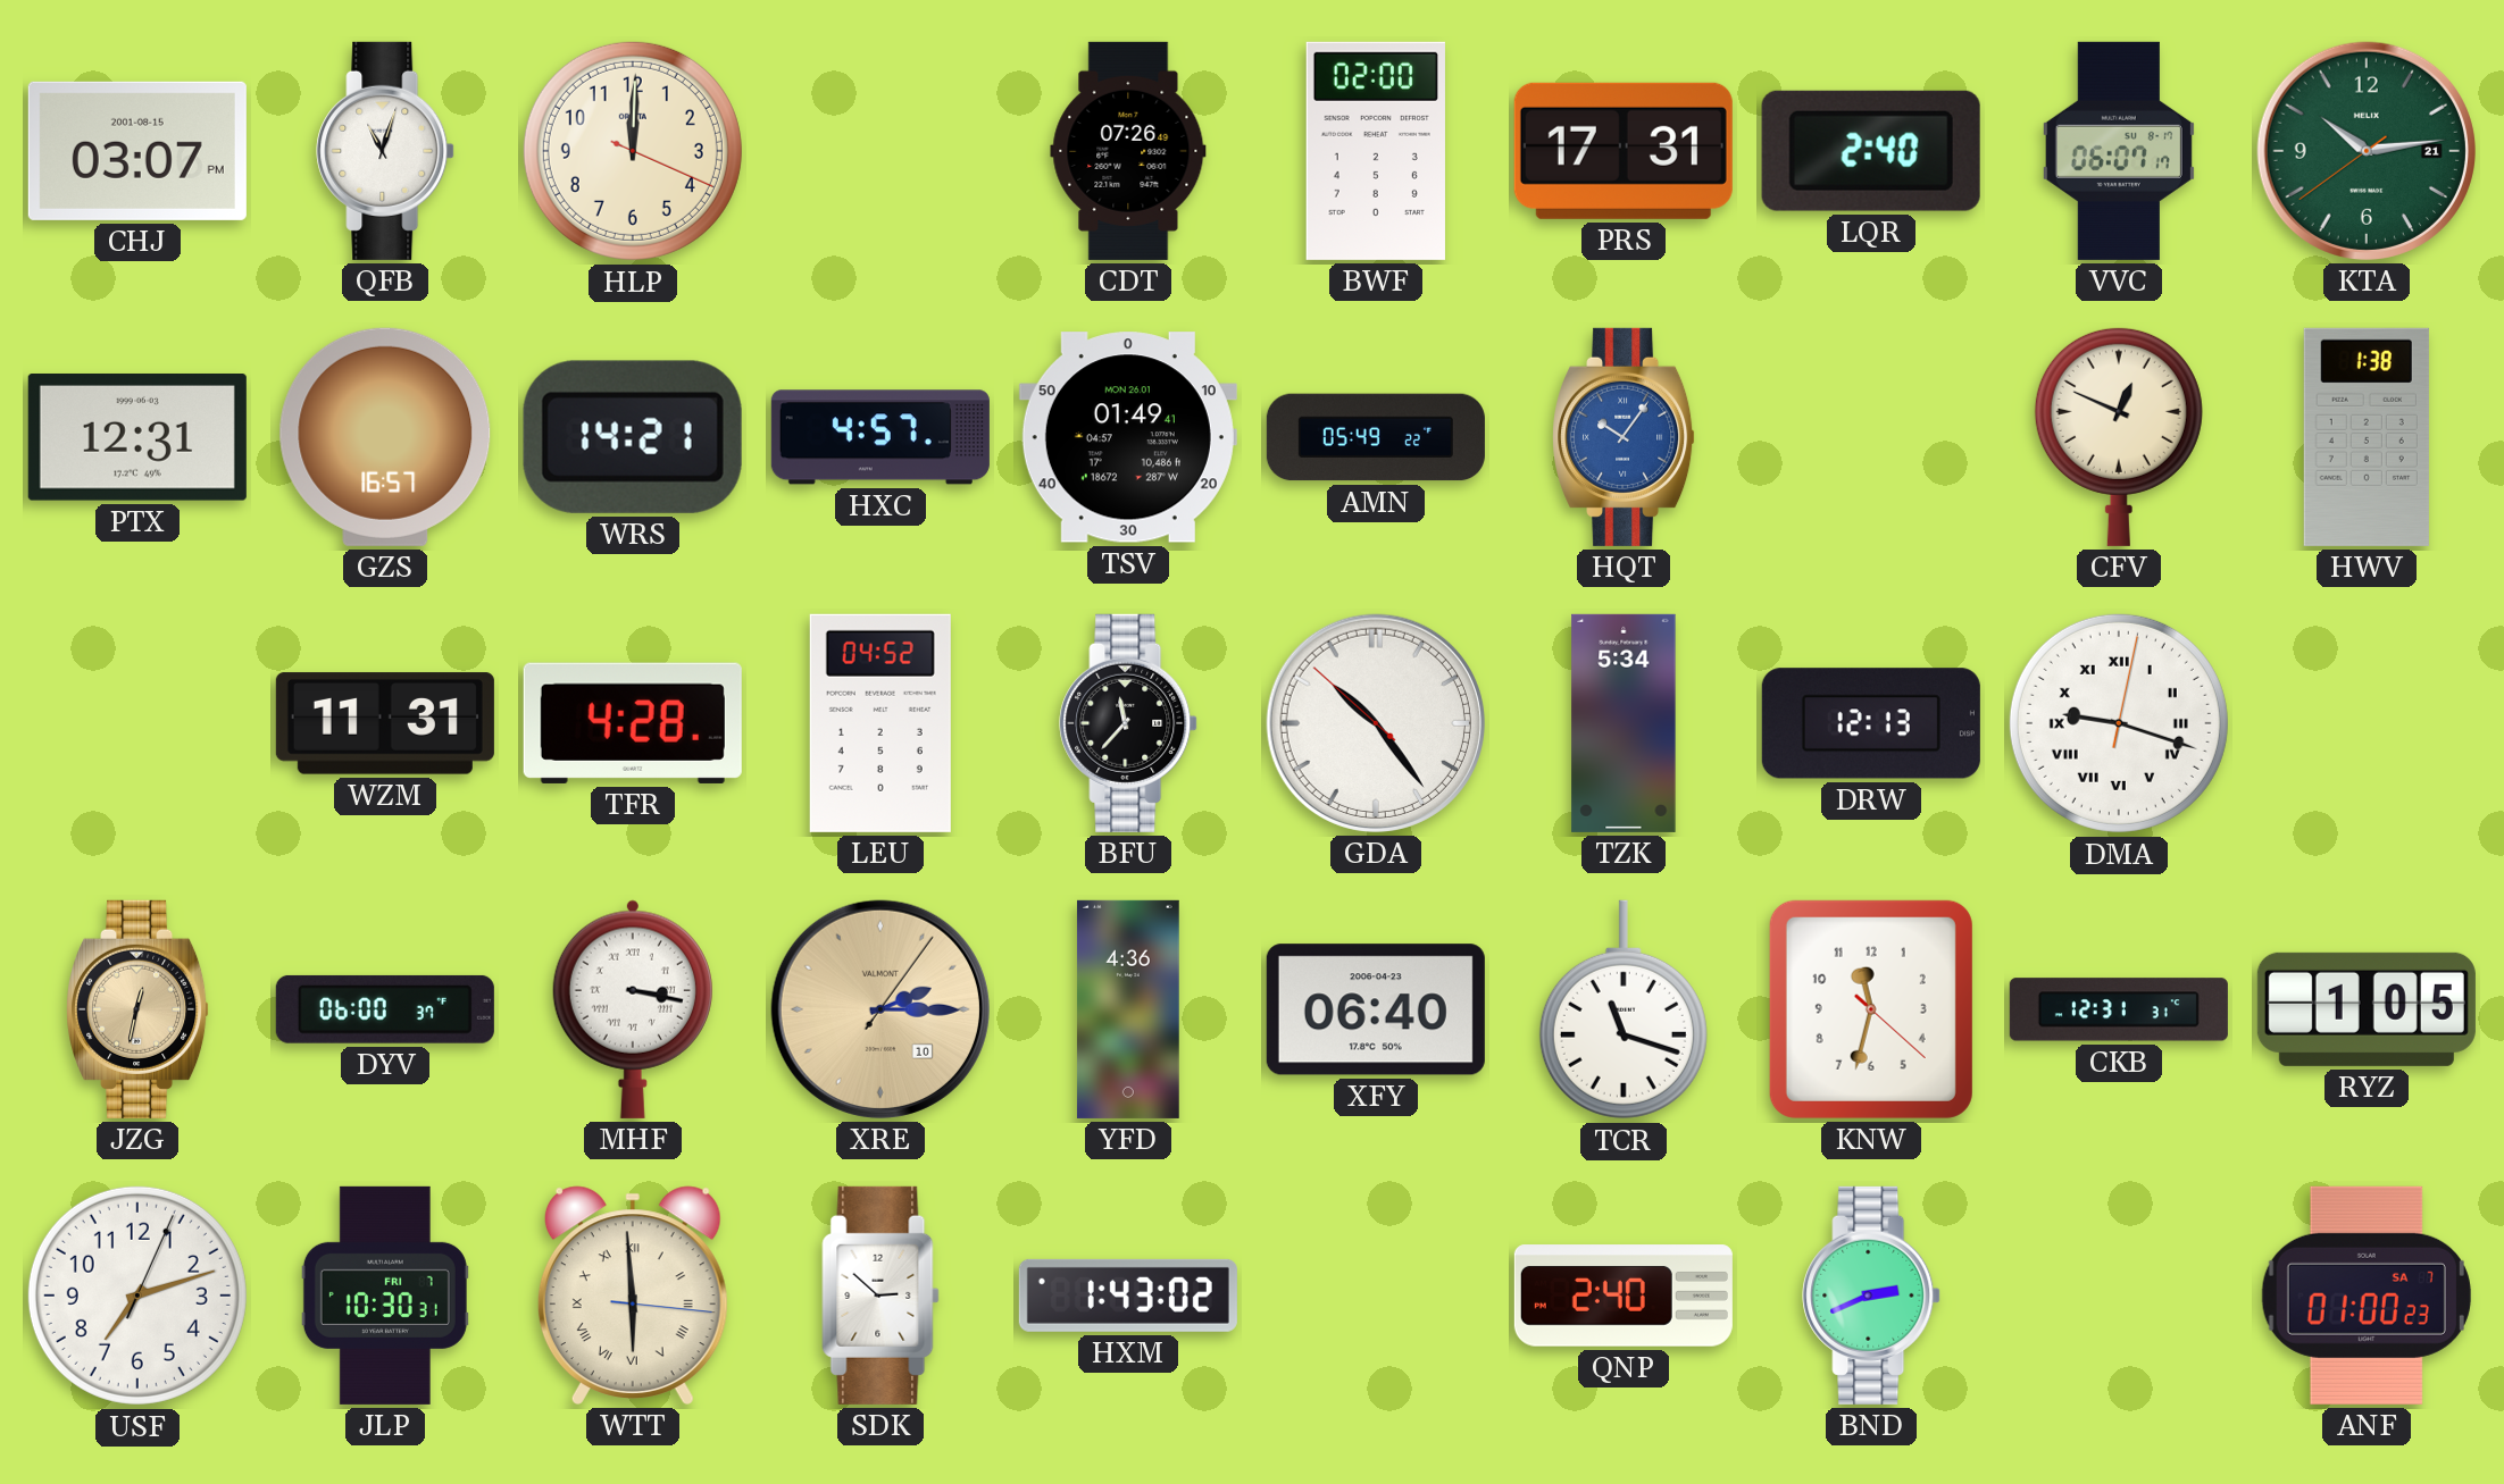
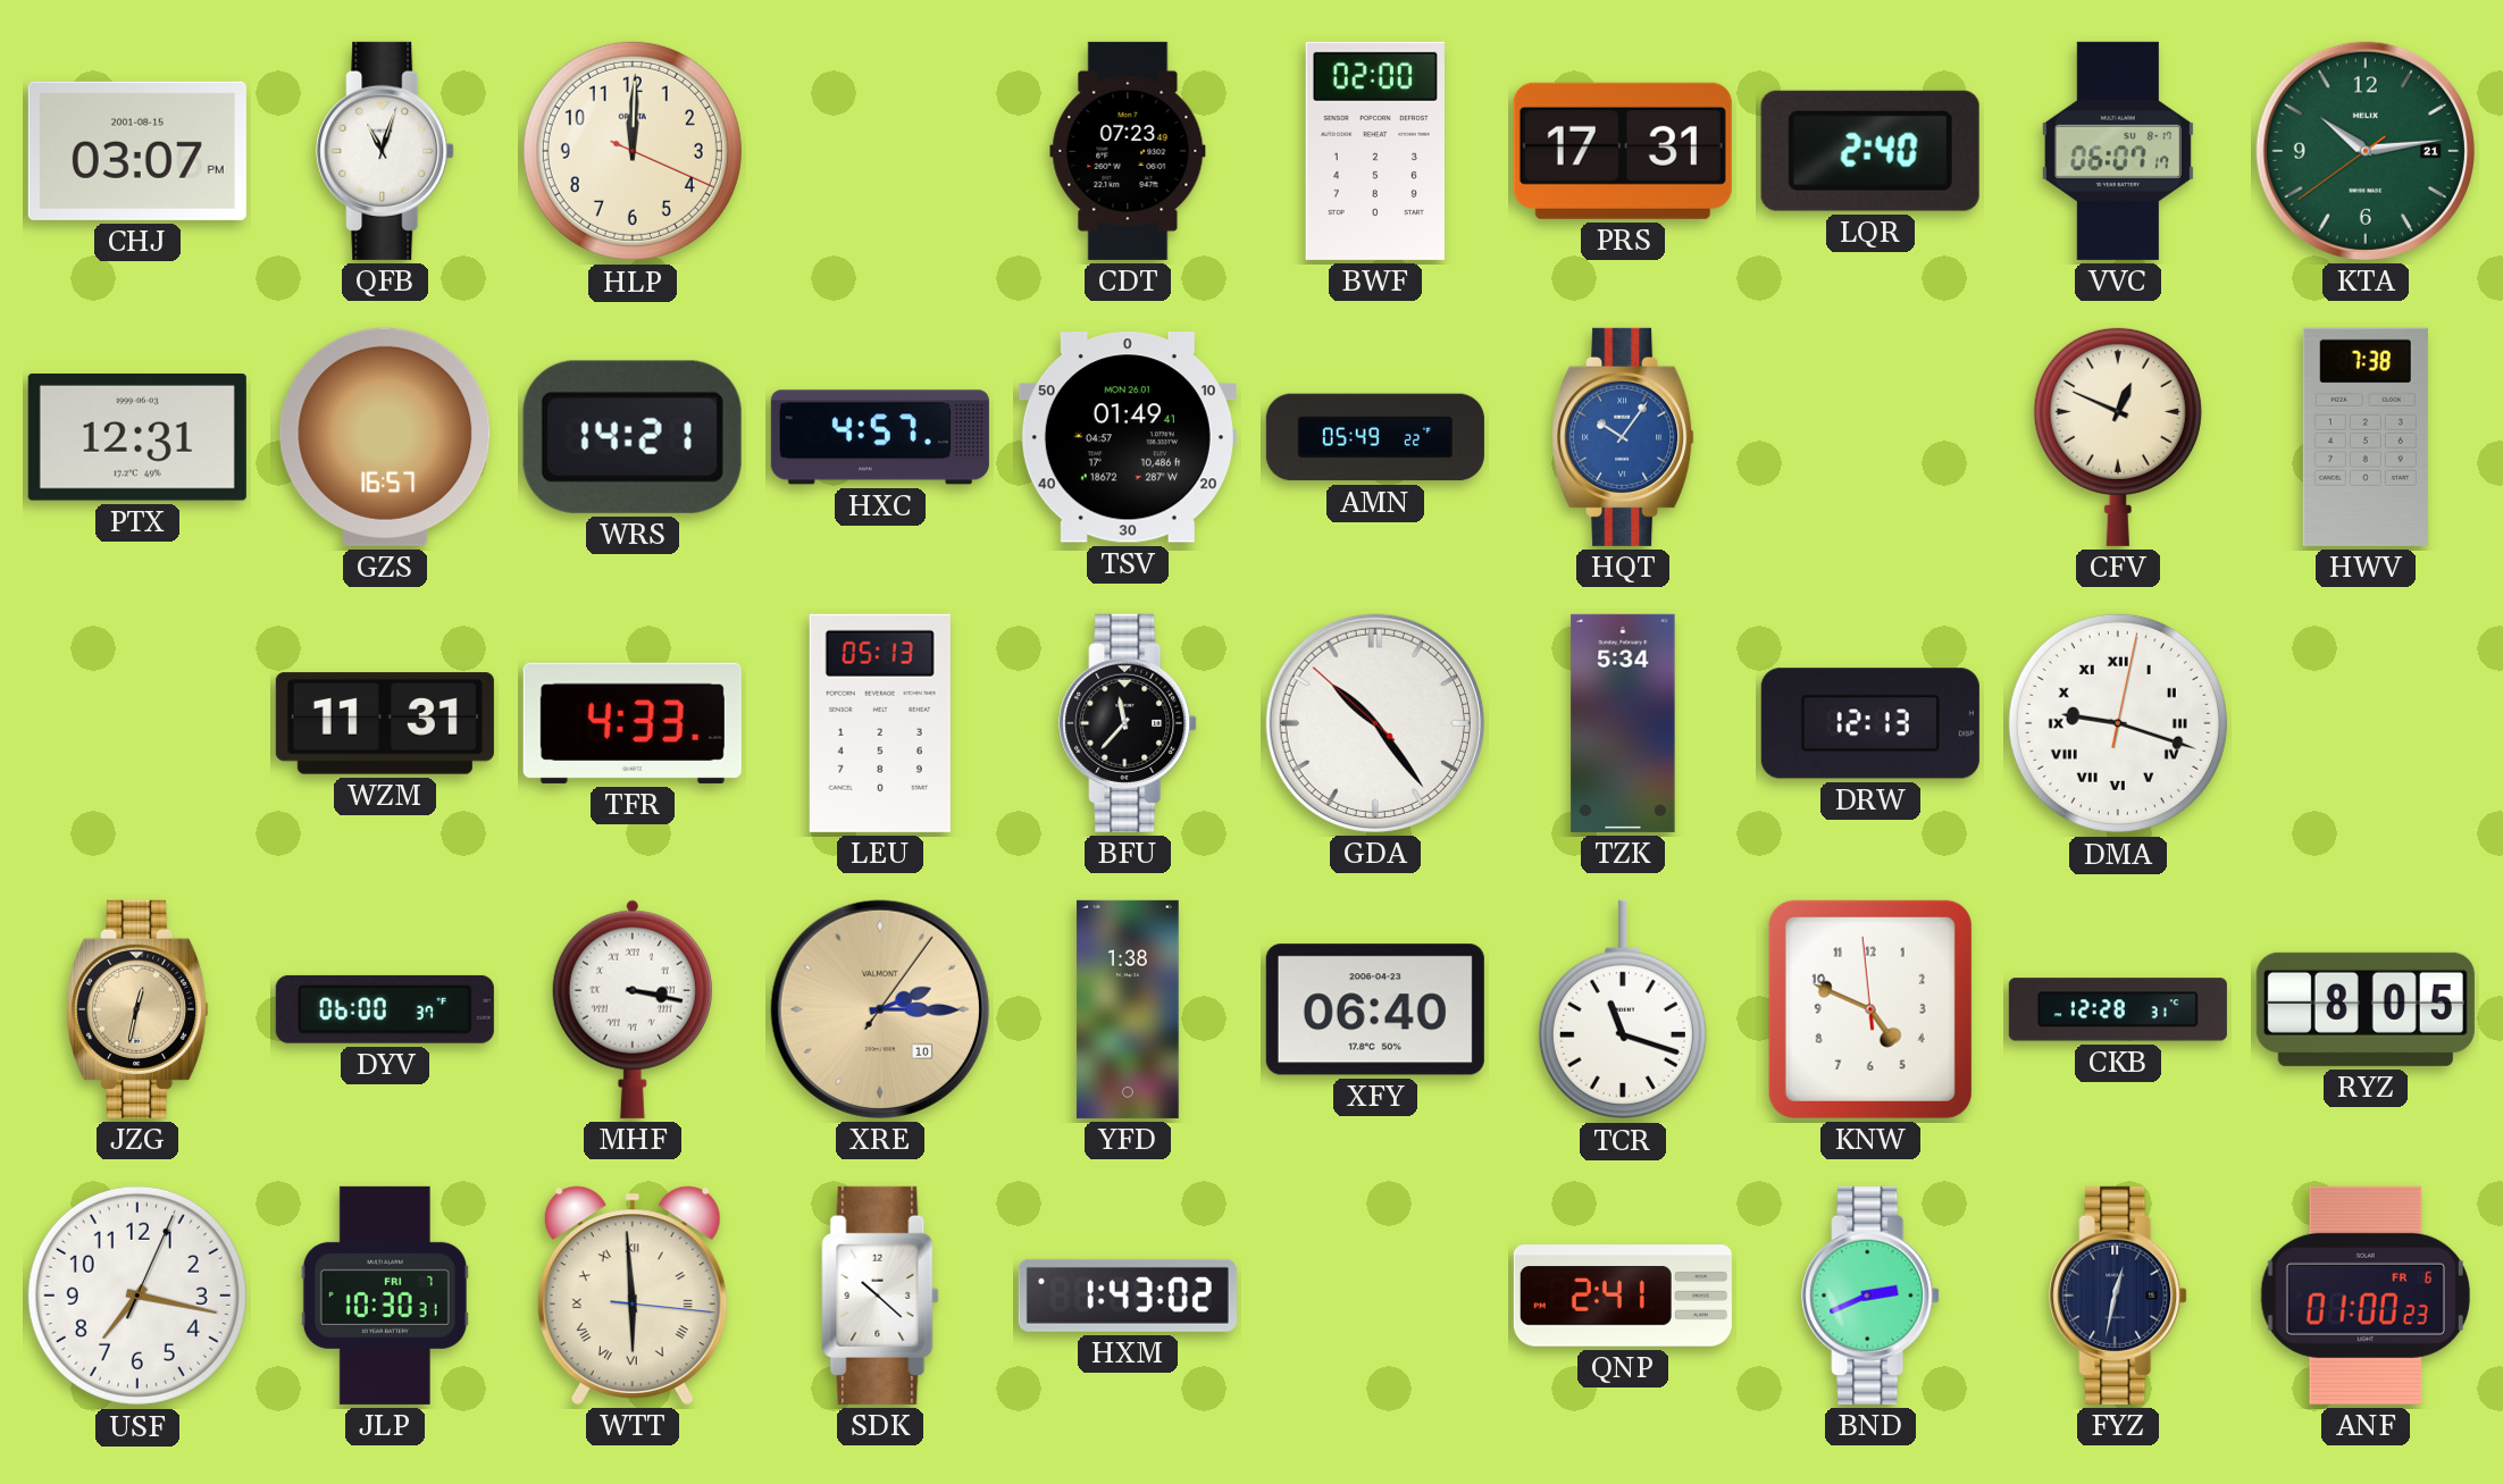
CDT: 07:26 -> 07:23 (1128, 151)
HWV: 1:38 -> 7:38 (2366, 437)
TFR: 4:28 -> 4:33 (633, 723)
LEU: 04:52 -> 05:13 (880, 723)
YFD: 4:36 -> 1:38 (1128, 1009)
KNW: 11:32 -> 4:48 (1870, 1009)
CKB: 12:31 -> 12:28 (2118, 1009)
RYZ: 1:05 -> 8:05 (2366, 1009)
USF: 7:12 -> 7:17 (137, 1296)
SDK: 2:52 -> 10:22 (880, 1296)
QNP: 2:40 -> 2:41 (1623, 1296)
FYZ: none -> 12:32 (2118, 1296)
ANF date: SA 7 -> FR 6 (2366, 1296)
